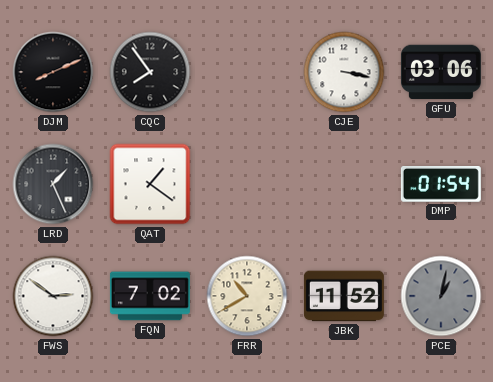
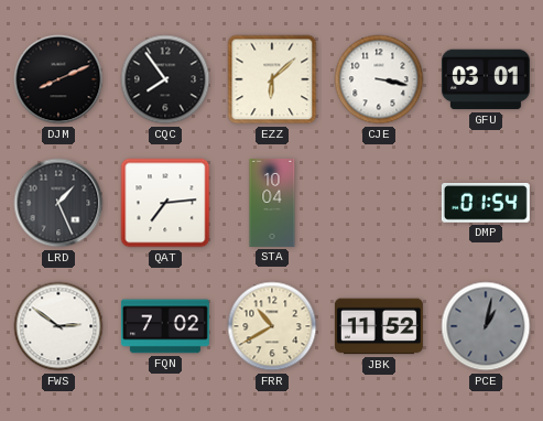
EZZ: none -> 6:08 (272, 79)
GFU: 03:06 -> 03:01 (486, 79)
QAT: 1:21 -> 7:14 (165, 203)
STA: none -> 10:04 (272, 203)
